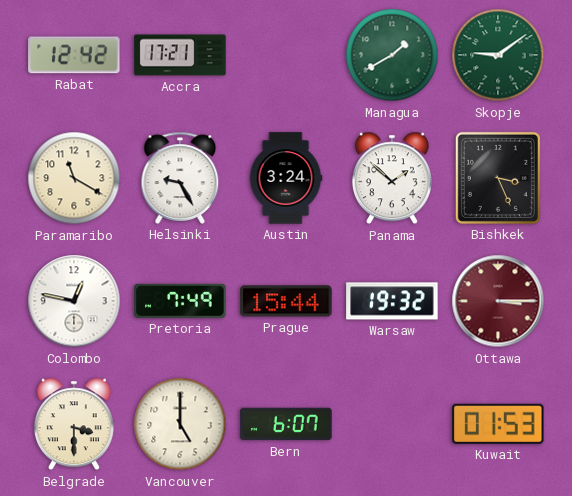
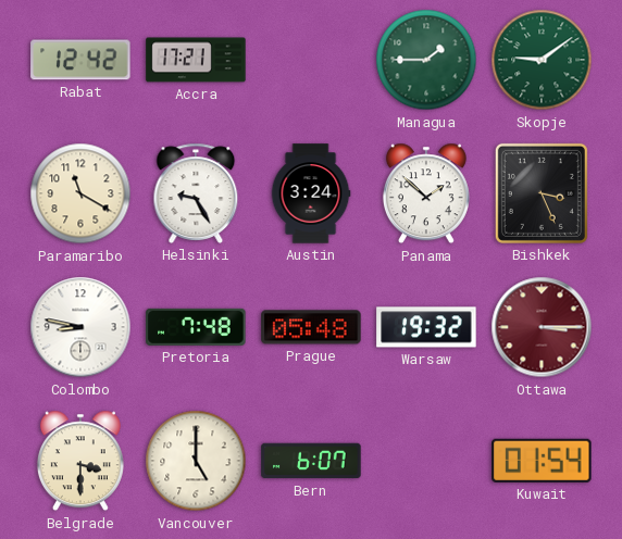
Managua: 1:40 -> 1:45 (426, 60)
Colombo: 12:47 -> 8:47 (80, 327)
Pretoria: 7:49 -> 7:48 (196, 327)
Prague: 15:44 -> 05:48 (311, 327)
Kuwait: 01:53 -> 01:54 (542, 461)
